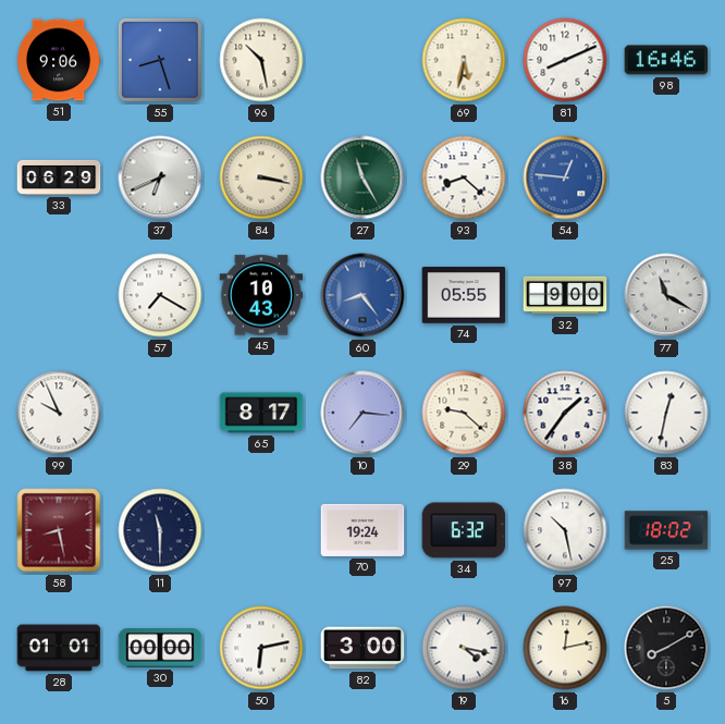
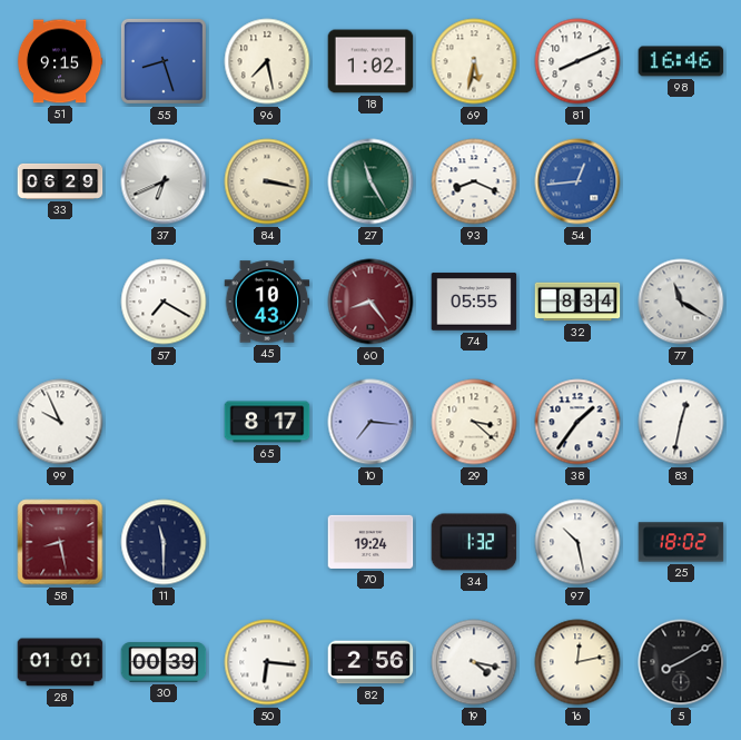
51: 9:06 -> 9:15 (60, 61)
96: 10:28 -> 7:28 (267, 61)
18: none -> 1:02 (370, 61)
93: 8:22 -> 8:19 (474, 181)
54: 12:46 -> 12:44 (577, 181)
60 dial: blue -> burgundy (370, 302)
32: 9:00 -> 8:34 (577, 302)
29: 9:22 -> 3:22 (474, 422)
34: 6:32 -> 1:32 (474, 542)
30: 00:00 -> 00:39 (164, 662)
50: 6:13 -> 6:16 (267, 662)
82: 3:00 -> 2:56 (370, 662)
